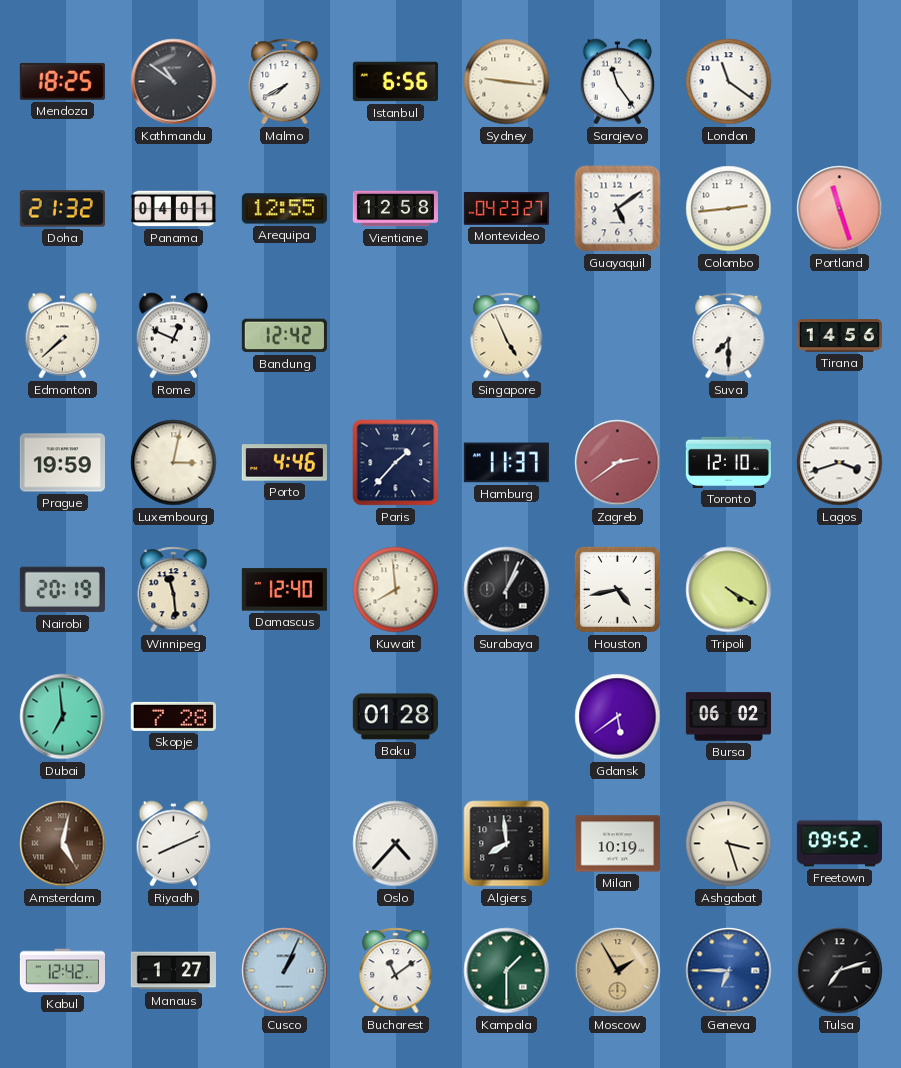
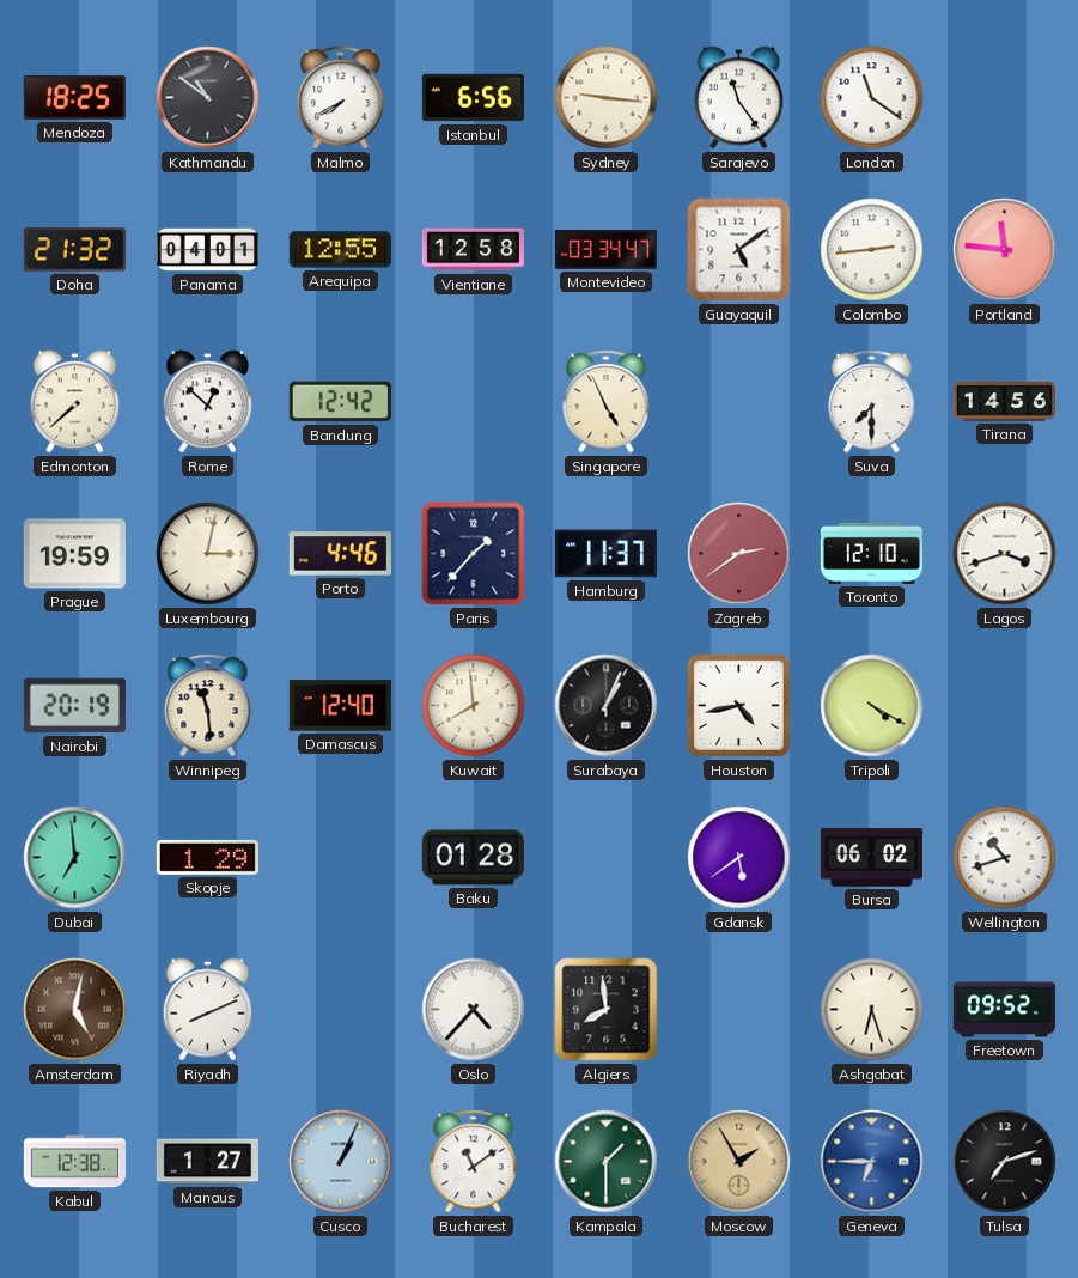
Montevideo: 04:23 -> 03:34 (605, 250)
Portland: 11:27 -> 11:46 (1005, 250)
Rome: 12:49 -> 12:52 (208, 402)
Skopje: 7:28 -> 1:29 (207, 857)
Wellington: none -> 10:42 (1005, 858)
Milan: 10:19 -> none (617, 844)
Ashgabat: 3:27 -> 6:27 (872, 1010)
Kabul: 12:42 -> 12:38 (74, 1162)
